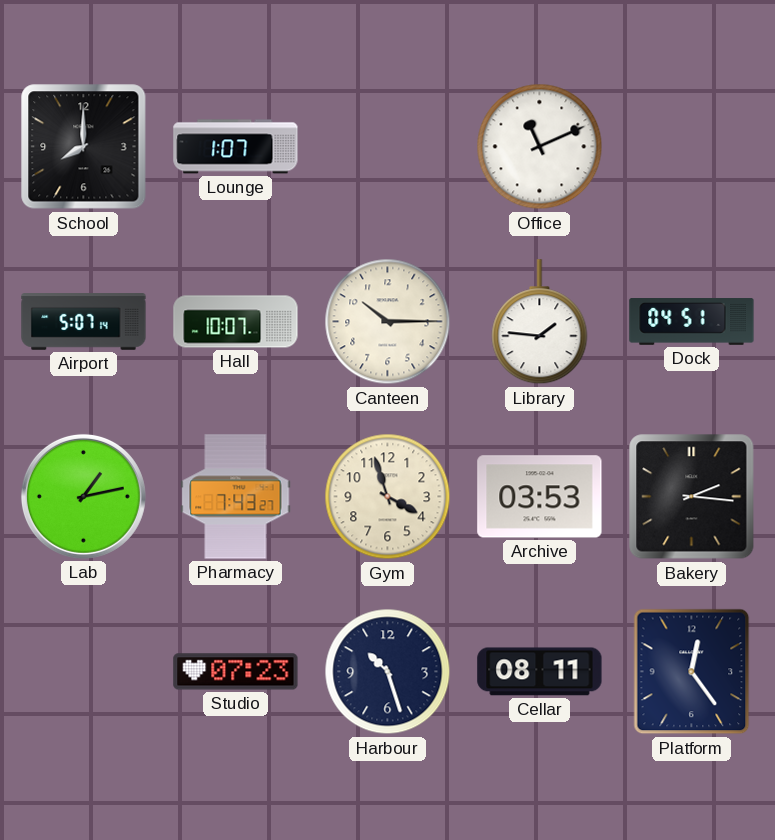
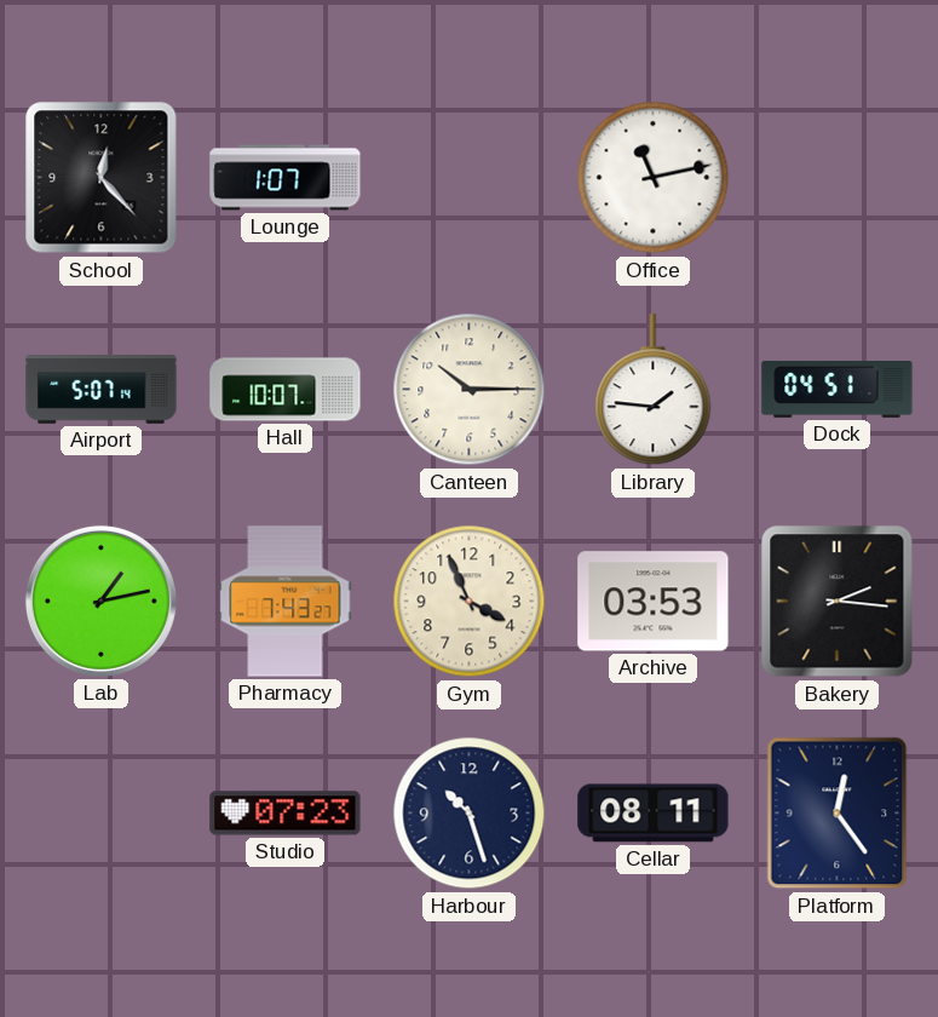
School: 8:00 -> 12:23 (102, 178)
Office: 11:11 -> 11:13 (654, 178)
Gym: 3:57 -> 3:56 (470, 602)
